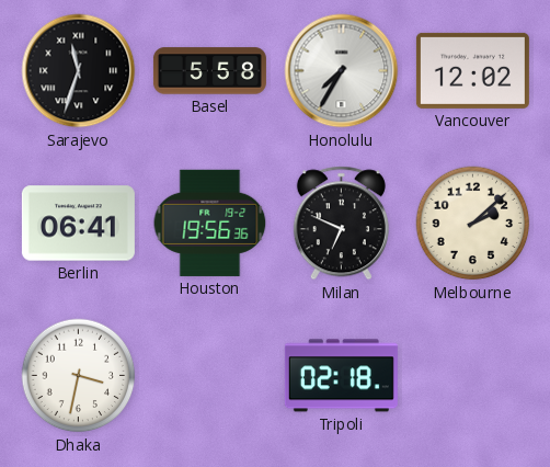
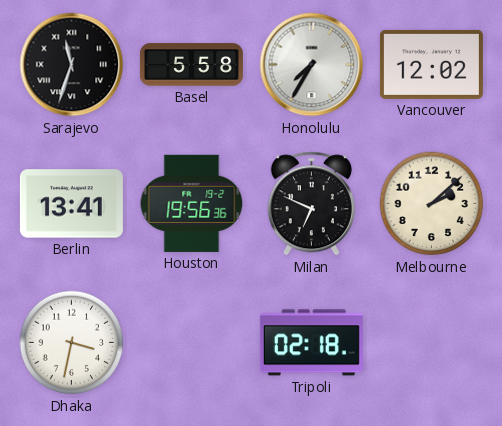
Berlin: 06:41 -> 13:41 (71, 204)
